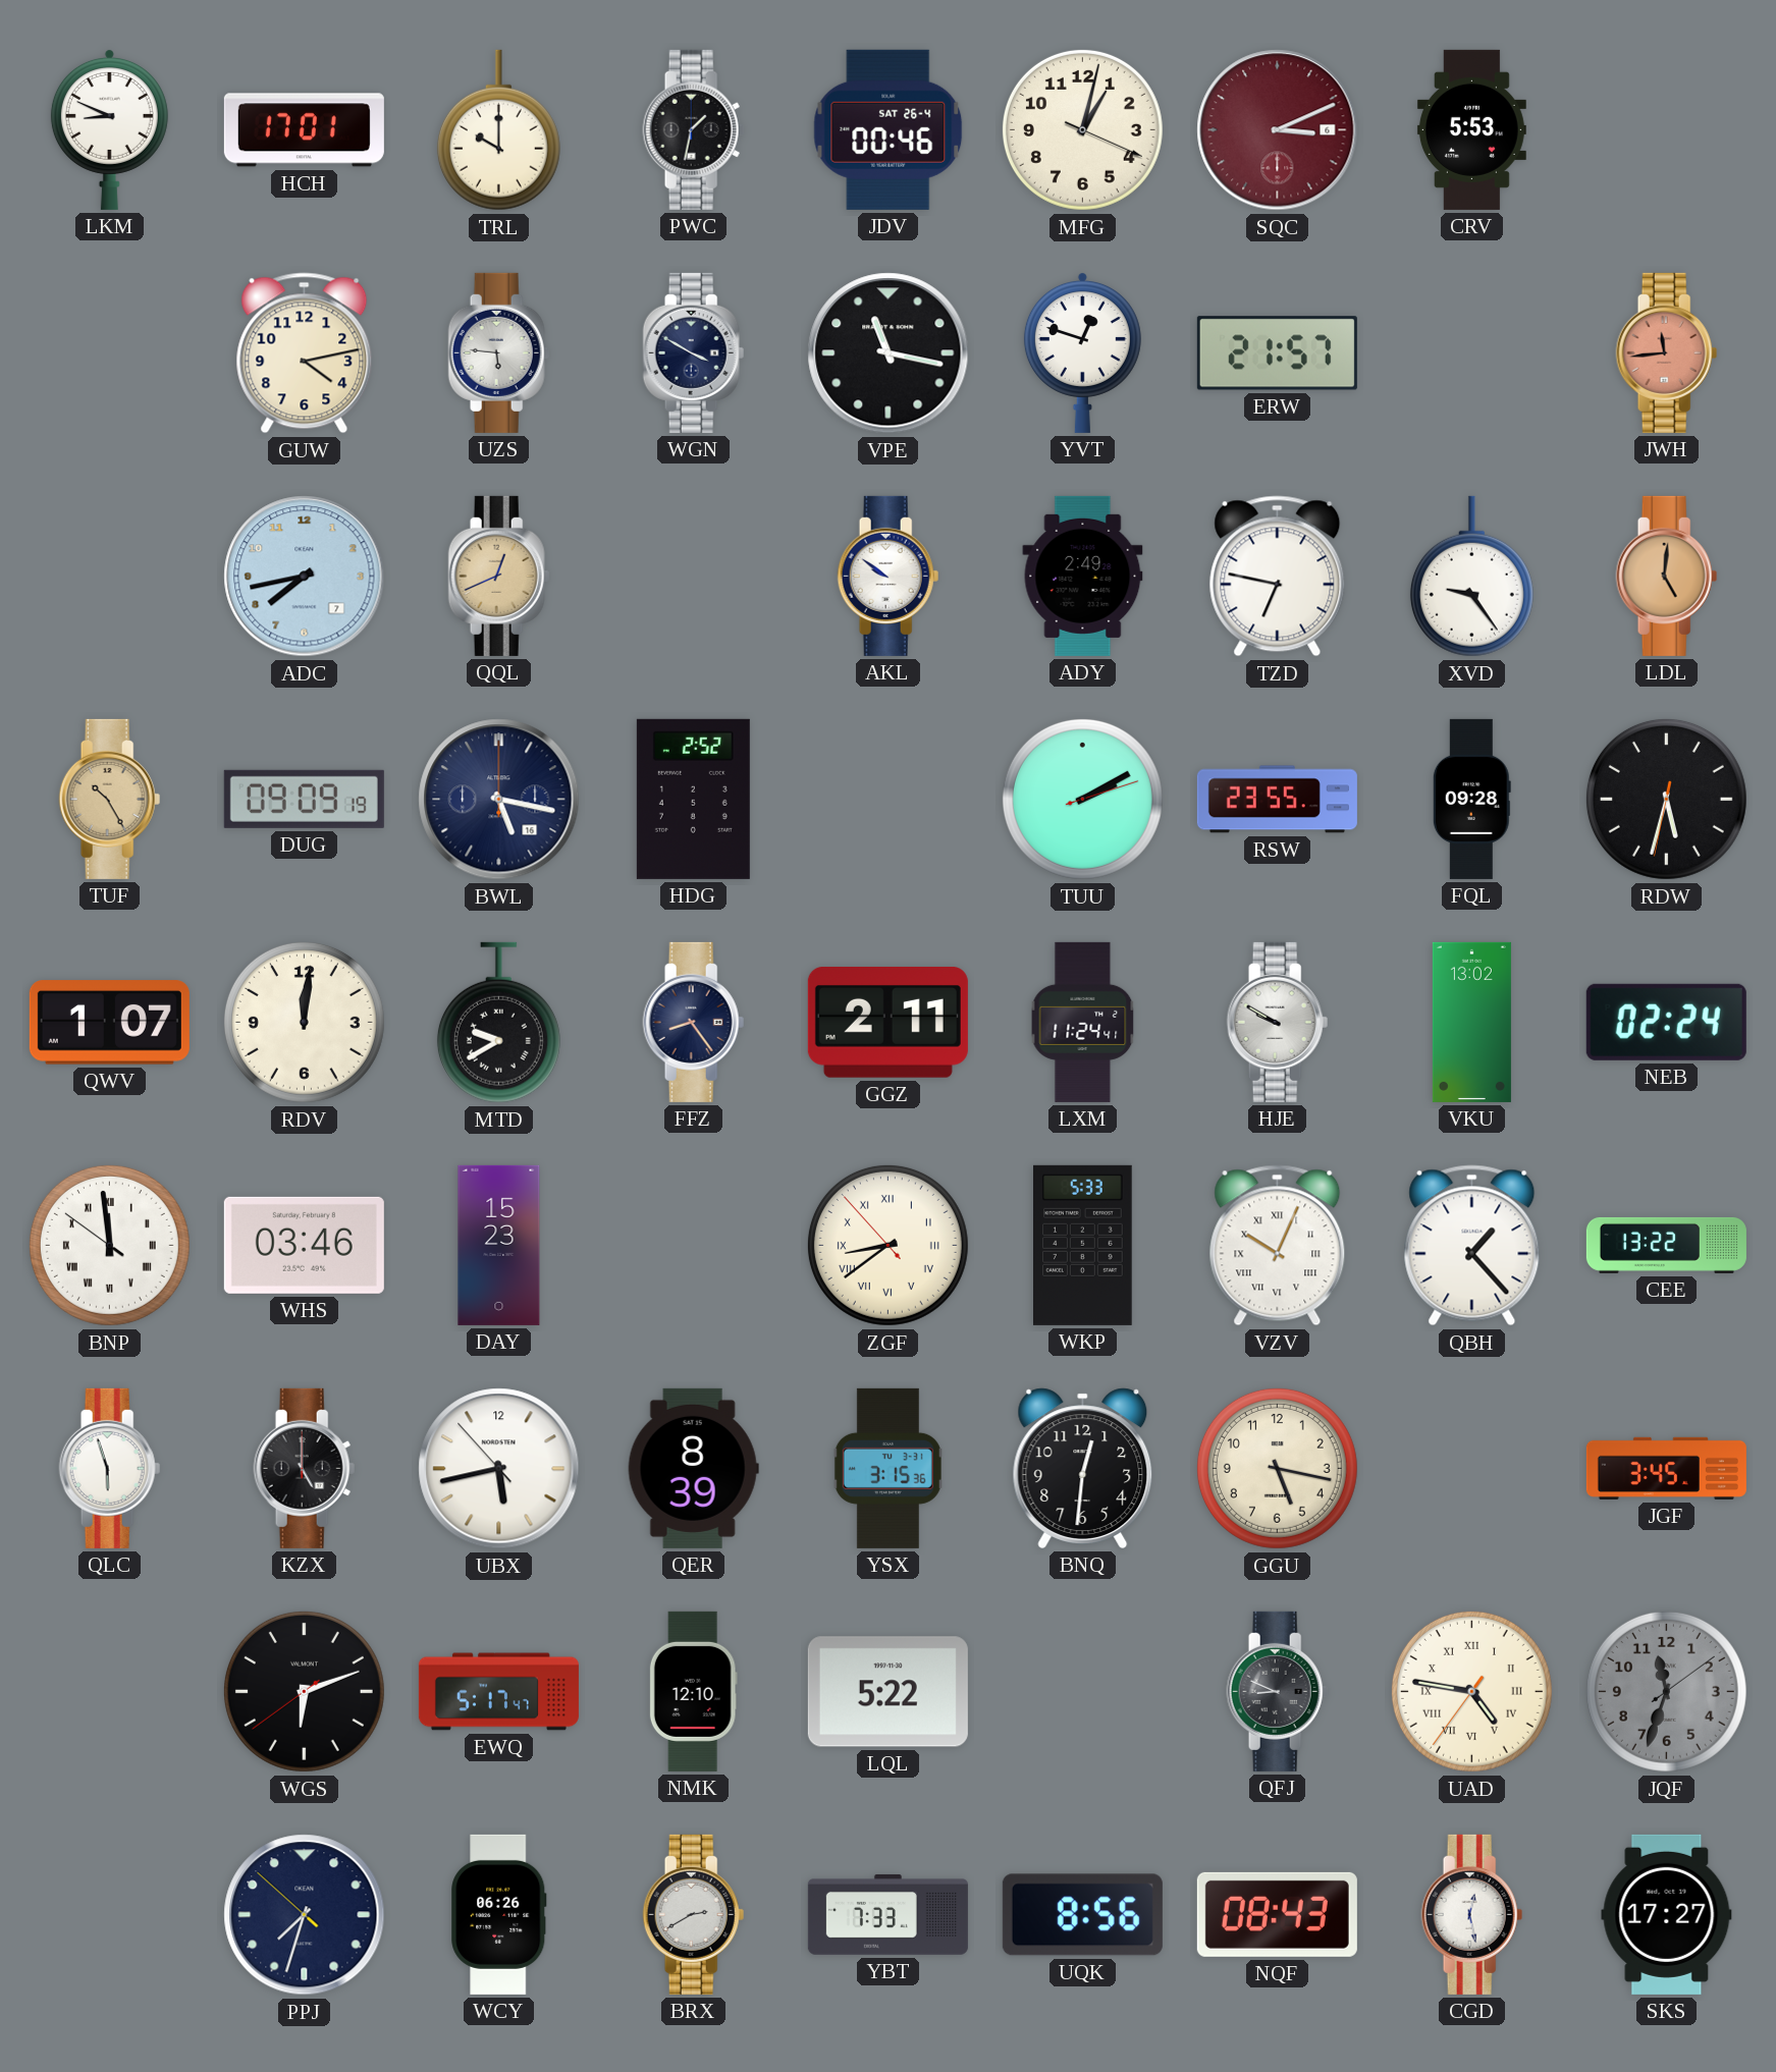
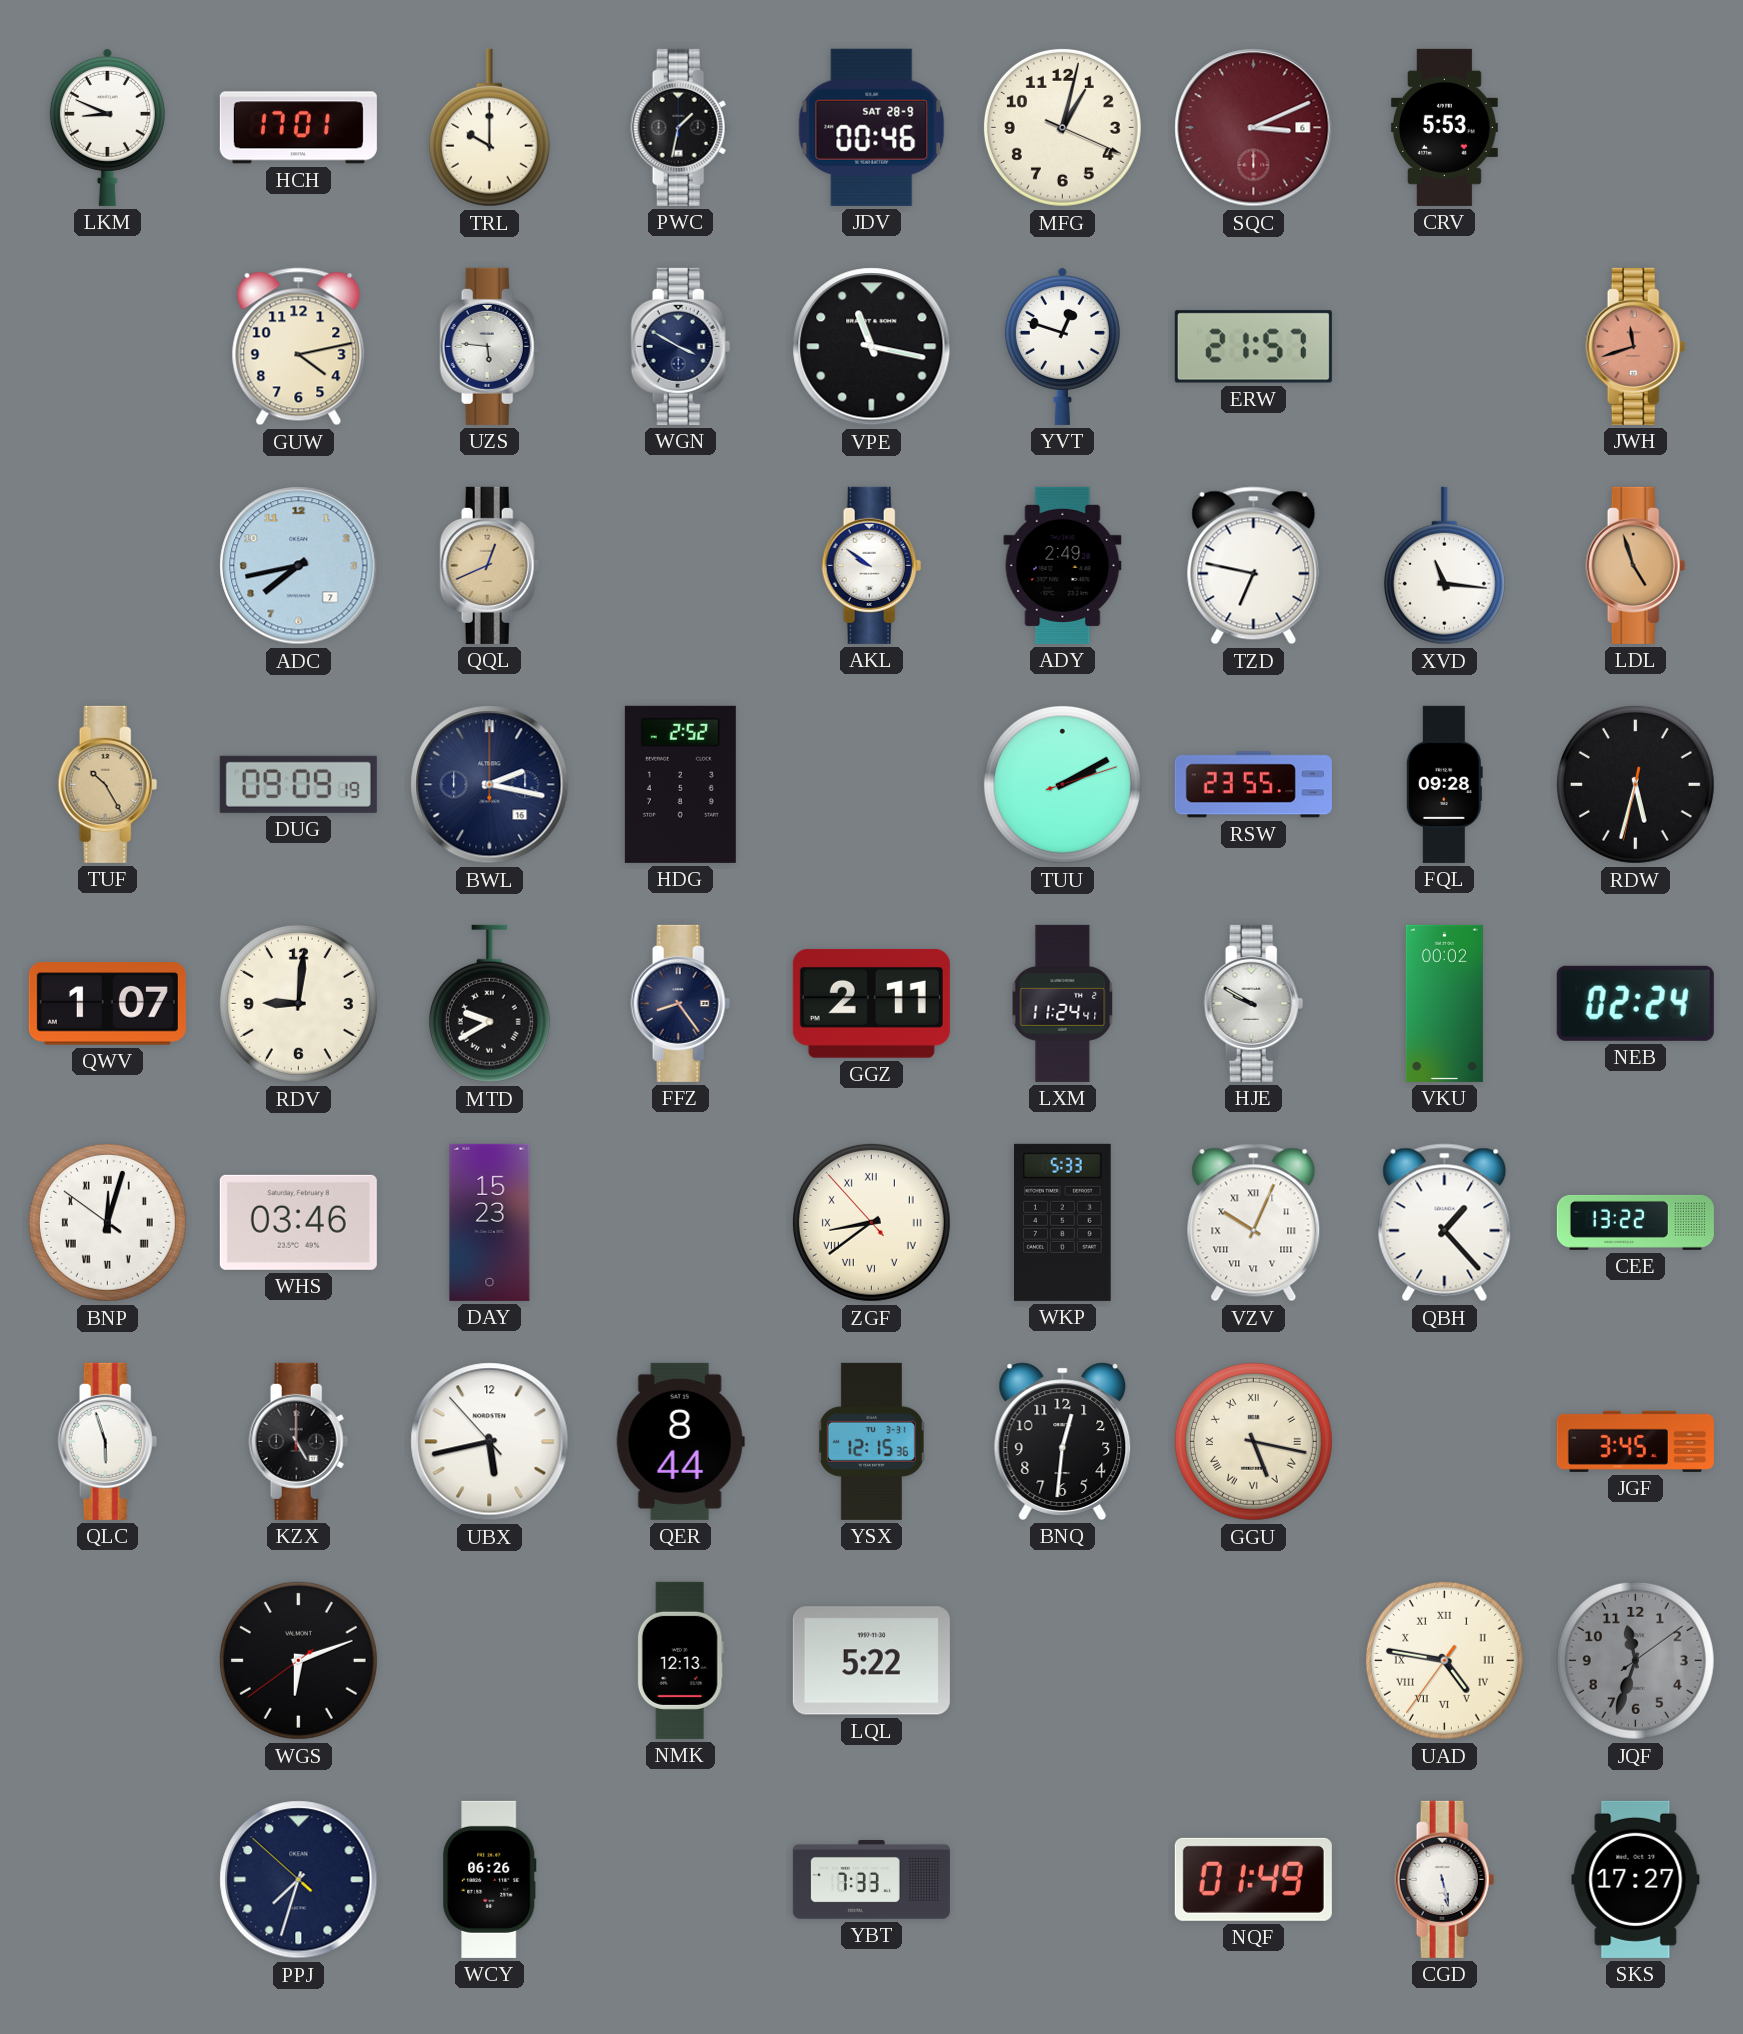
JDV date: SAT 26-4 -> SAT 28-9 (872, 127)
JWH: 11:44 -> 11:42 (1636, 346)
XVD: 9:24 -> 11:16 (1444, 566)
LDL: 5:01 -> 4:57 (1636, 565)
BWL: 5:17 -> 2:17 (490, 785)
RDV: 12:01 -> 9:01 (298, 1003)
VKU: 13:02 -> 00:02 (1444, 1003)
BNP: 11:58 -> 12:02 (107, 1222)
QER: 8:39 -> 8:44 (680, 1441)
YSX: 3:15 -> 12:15 (871, 1441)
GGU numerals: Arabic -> Roman (1253, 1441)
EWQ: 5:17 -> none (498, 1692)
NMK: 12:10 -> 12:13 (680, 1660)
QFJ: 8:49 -> none (1278, 1691)
BRX: 2:40 -> none (694, 1914)
UQK: 8:56 -> none (1082, 1915)
NQF: 08:43 -> 01:49 (1253, 1879)
CGD: 12:28 -> 5:28 (1445, 1879)
